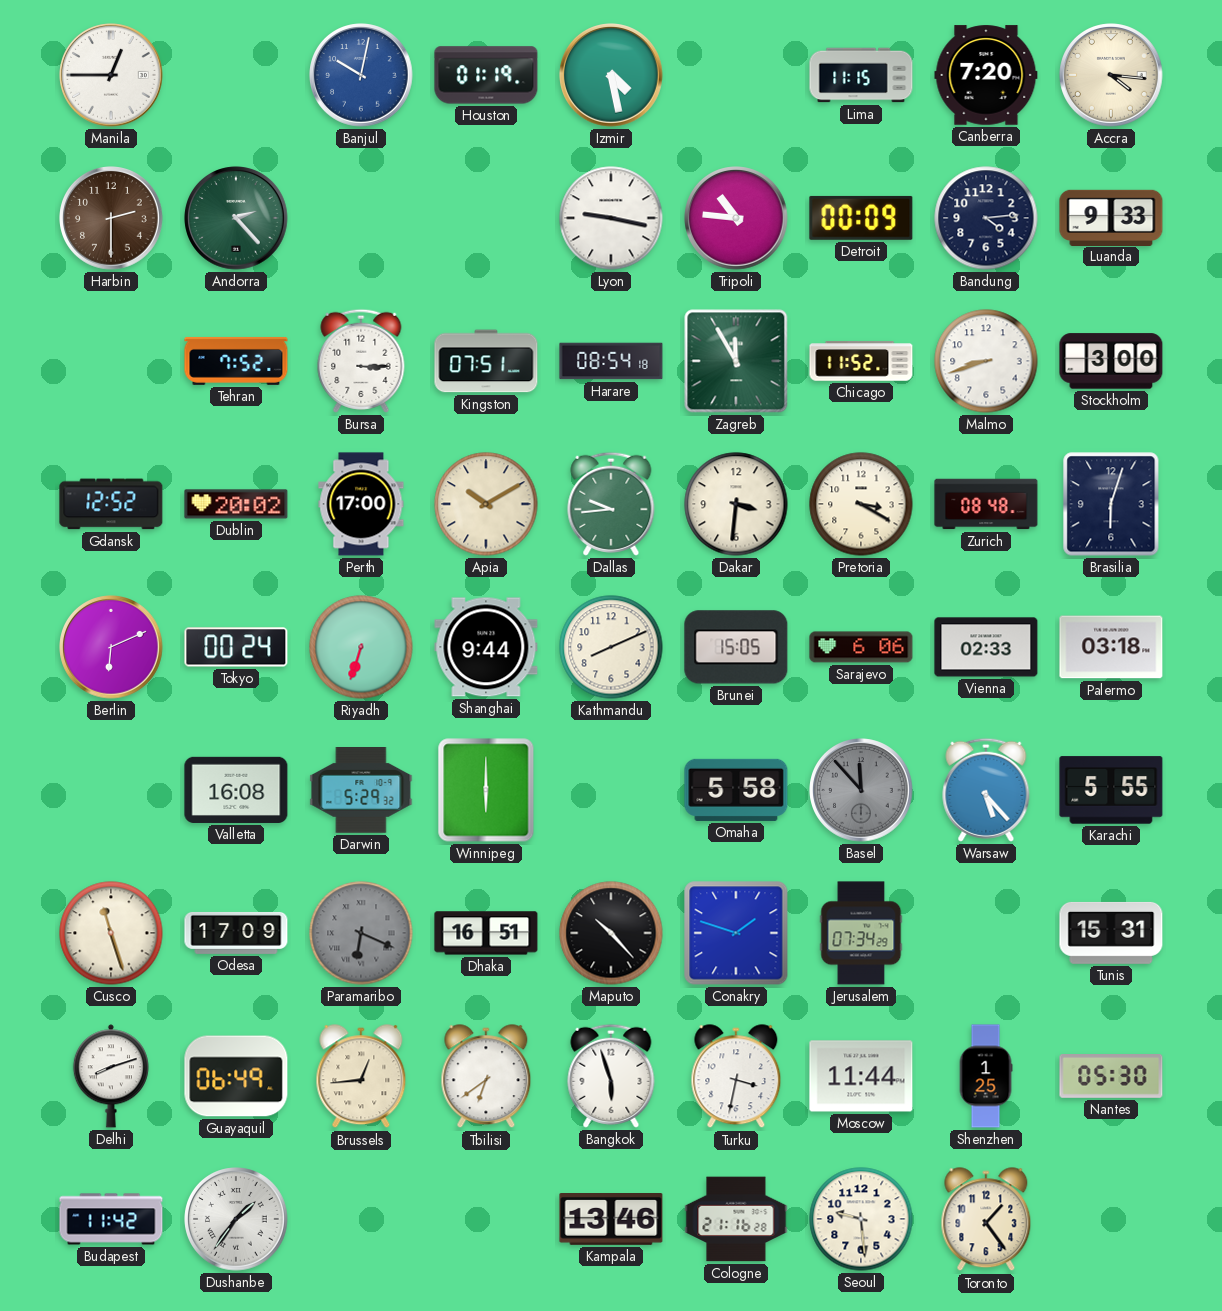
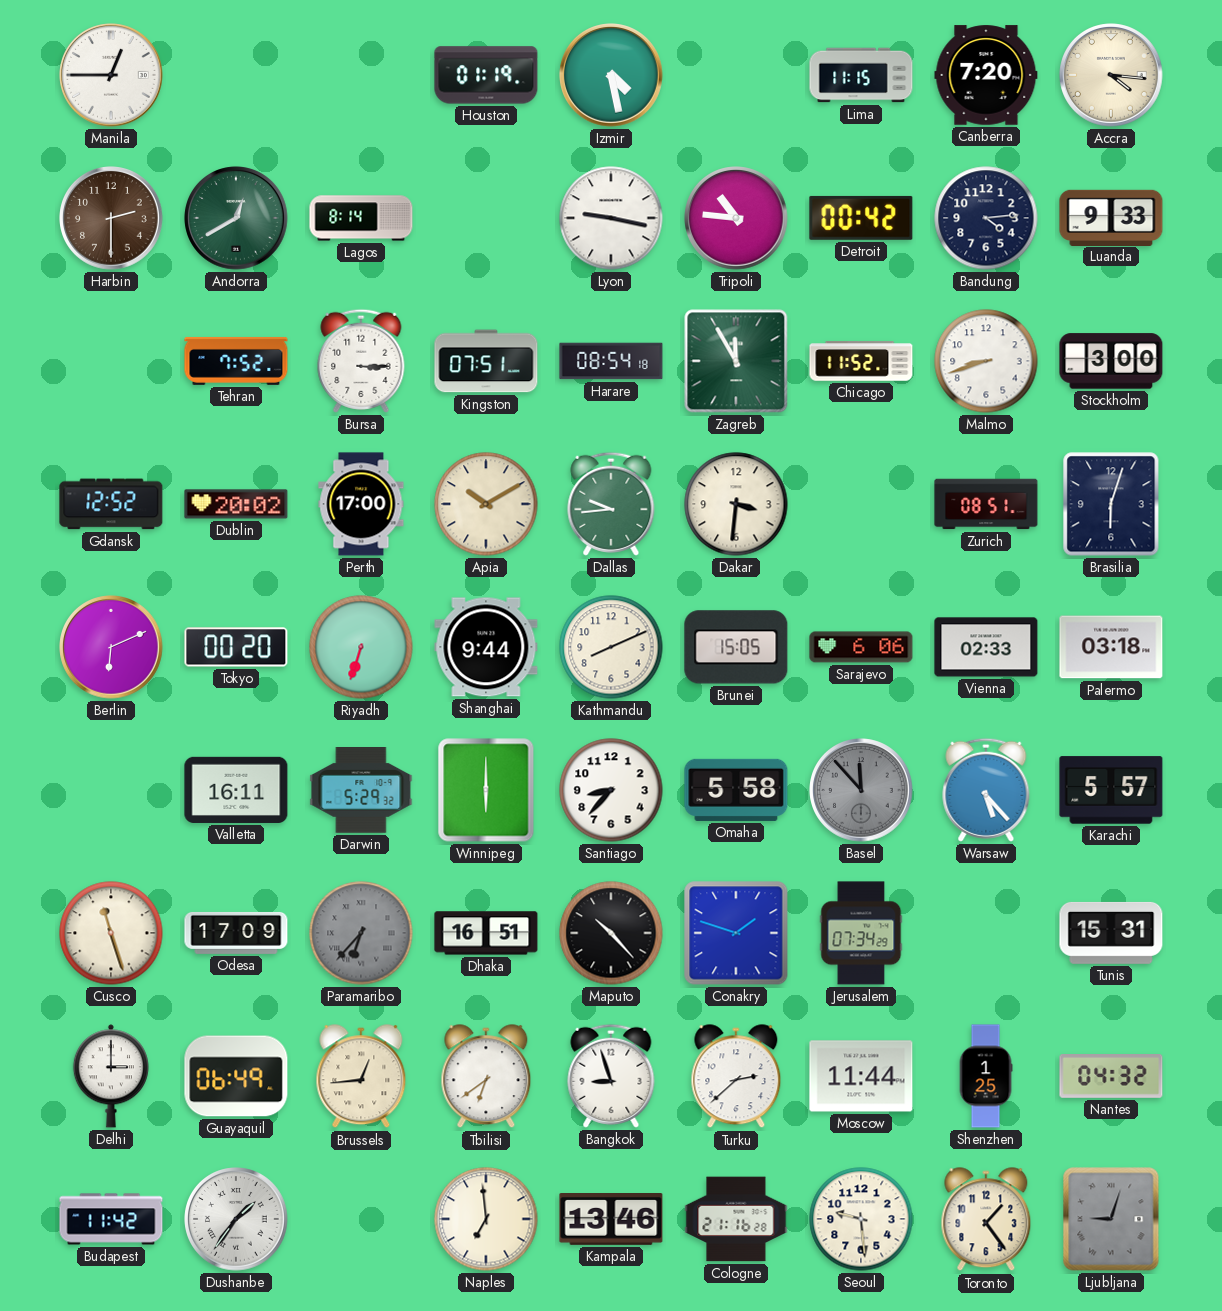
Banjul: 10:02 -> none (361, 75)
Andorra: 2:23 -> 12:40 (236, 218)
Lagos: none -> 8:14 (361, 218)
Detroit: 00:09 -> 00:42 (861, 218)
Pretoria: 3:20 -> none (861, 504)
Zurich: 08:48 -> 08:51 (986, 504)
Tokyo: 00:24 -> 00:20 (236, 647)
Valletta: 16:08 -> 16:11 (236, 790)
Santiago: none -> 8:37 (611, 790)
Karachi: 5:55 -> 5:57 (1111, 790)
Paramaribo: 6:19 -> 6:37 (361, 933)
Delhi: 8:12 -> 3:00 (111, 1076)
Bangkok: 5:57 -> 8:57 (611, 1076)
Turku: 3:32 -> 2:38 (736, 1077)
Nantes: 05:30 -> 04:32 (1111, 1077)
Naples: none -> 6:59 (486, 1219)
Ljubljana: none -> 9:03 (1111, 1219)
